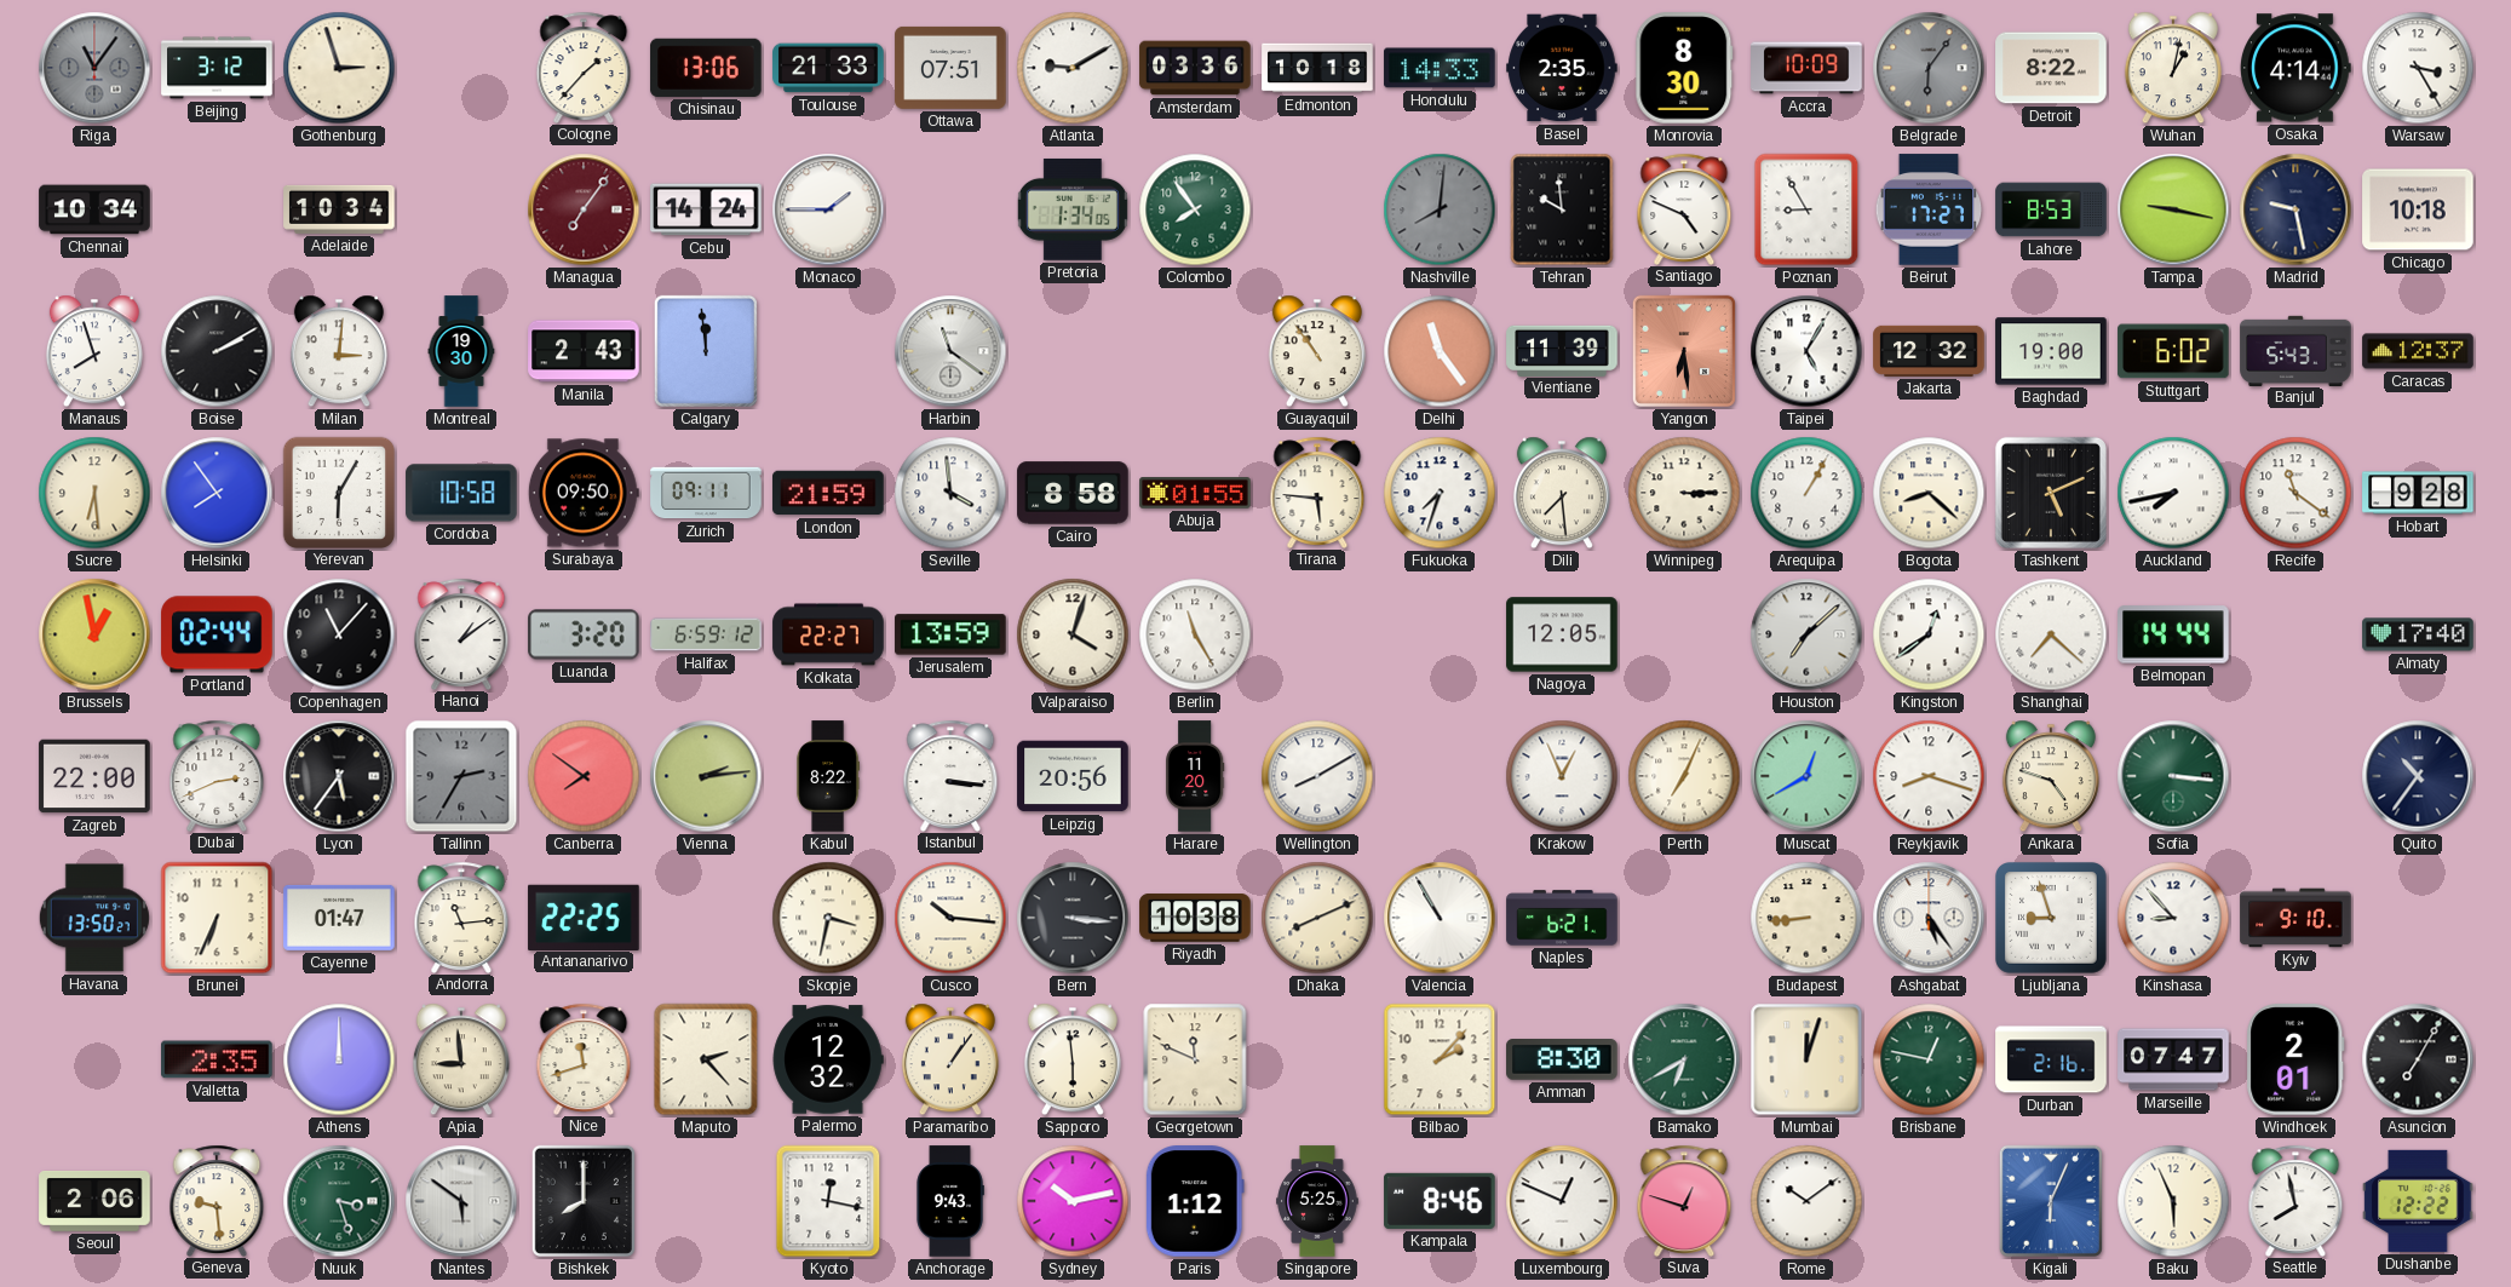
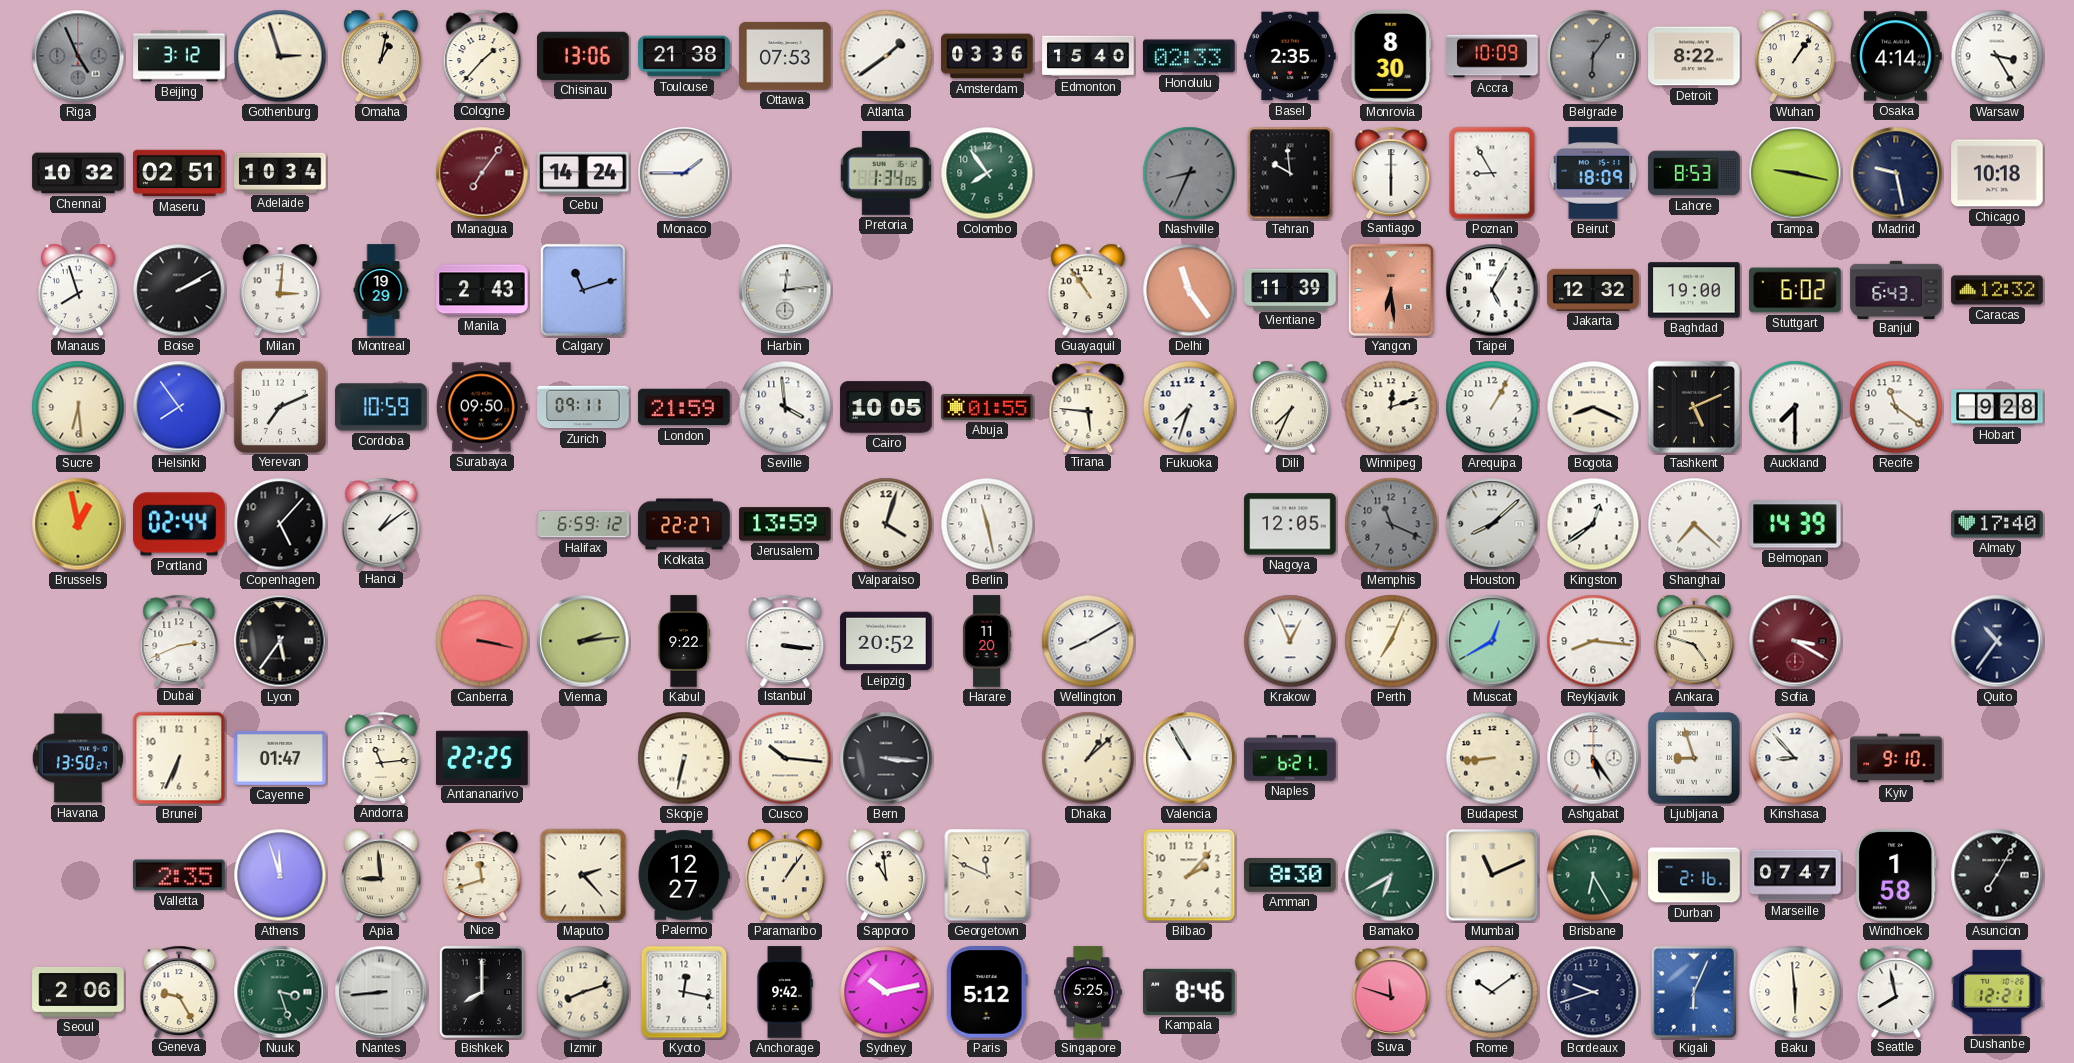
Riga: 11:06 -> 4:56 (78, 56)
Omaha: none -> 1:02 (381, 56)
Toulouse: 21:33 -> 21:38 (684, 56)
Ottawa: 07:51 -> 07:53 (785, 56)
Atlanta: 9:10 -> 1:39 (886, 56)
Edmonton: 10:18 -> 15:40 (1088, 56)
Honolulu: 14:33 -> 02:33 (1189, 56)
Wuhan: 1:02 -> 1:06 (1795, 56)
Chennai: 10:34 -> 10:32 (78, 173)
Maseru: none -> 02:51 (179, 173)
Nashville: 8:01 -> 8:34 (1189, 173)
Santiago: 4:49 -> 6:00 (1391, 172)
Beirut: 17:27 -> 18:09 (1593, 173)
Montreal: 19:30 -> 19:29 (381, 290)
Calgary: 11:59 -> 11:12 (583, 290)
Harbin: 11:21 -> 12:14 (785, 290)
Banjul: 5:43 -> 6:43 (1896, 289)
Caracas: 12:37 -> 12:32 (1997, 290)
Yerevan: 6:05 -> 7:11 (279, 406)
Cordoba: 10:58 -> 10:59 (381, 407)
Cairo: 8:58 -> 10:05 (886, 407)
Dili: 7:29 -> 7:34 (1290, 407)
Winnipeg: 3:15 -> 12:12 (1391, 407)
Bogota: 8:22 -> 8:19 (1593, 407)
Auckland: 7:43 -> 7:30 (1795, 407)
Copenhagen: 11:07 -> 5:07 (280, 524)
Luanda: 3:20 -> none (584, 634)
Berlin: 11:25 -> 11:28 (987, 524)
Memphis: none -> 11:19 (1391, 524)
Houston: 7:08 -> 8:08 (1492, 524)
Belmopan: 14:44 -> 14:39 (1795, 524)
Zagreb: 22:00 -> none (94, 776)
Tallinn: 2:35 -> none (461, 776)
Canberra: 7:51 -> 3:17 (482, 641)
Kabul: 8:22 -> 9:22 (684, 641)
Leipzig: 20:56 -> 20:52 (886, 641)
Reykjavik: 8:18 -> 8:16 (1593, 641)
Sofia: 3:16 -> 3:20 (1795, 641)
Sofia dial: green -> burgundy (1795, 641)
Skopje: 3:32 -> 6:32 (684, 758)
Riyadh: 10:38 -> none (1195, 918)
Dhaka: 8:11 -> 1:08 (1088, 758)
Athens: 12:00 -> 11:57 (280, 875)
Palermo: 12:32 -> 12:27 (684, 875)
Sapporo: 5:59 -> 10:59 (886, 875)
Mumbai: 12:03 -> 11:11 (1492, 875)
Brisbane: 12:47 -> 6:25 (1593, 875)
Windhoek: 2:01 -> 1:58 (1896, 875)
Geneva: 9:29 -> 9:25 (179, 991)
Nantes: 5:51 -> 8:44 (381, 992)
Izmir: none -> 8:12 (583, 992)
Anchorage: 9:43 -> 9:42 (785, 992)
Paris: 1:12 -> 5:12 (987, 992)
Luxembourg: 12:49 -> none (1562, 1201)
Suva: 12:48 -> 11:48 (1391, 991)
Bordeaux: none -> 9:42 (1593, 992)
Baku: 5:56 -> 5:59 (1795, 992)
Dushanbe: 12:22 -> 12:21 (1997, 992)
